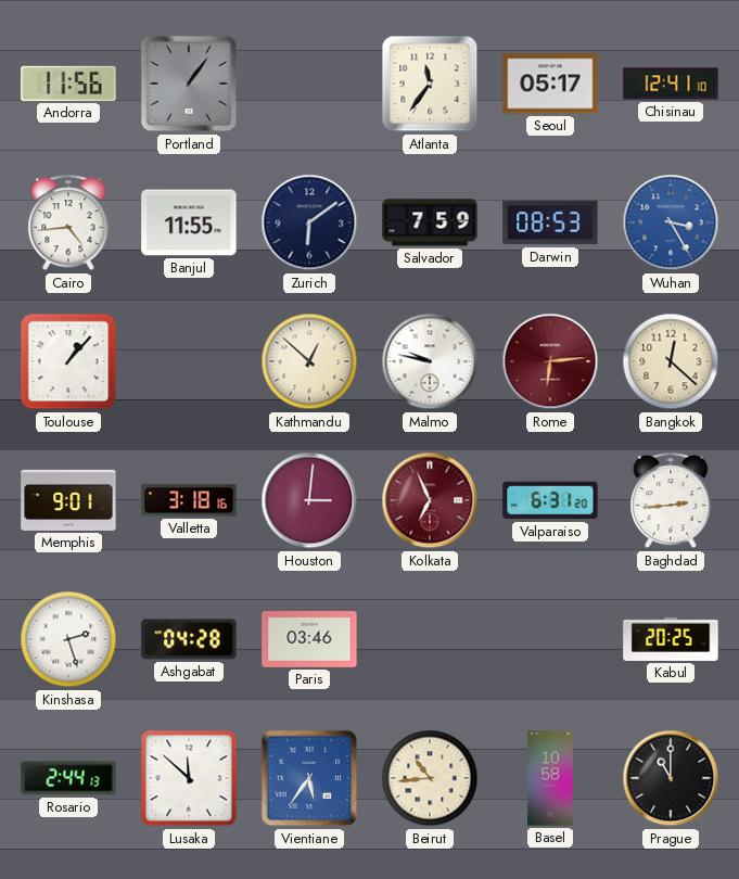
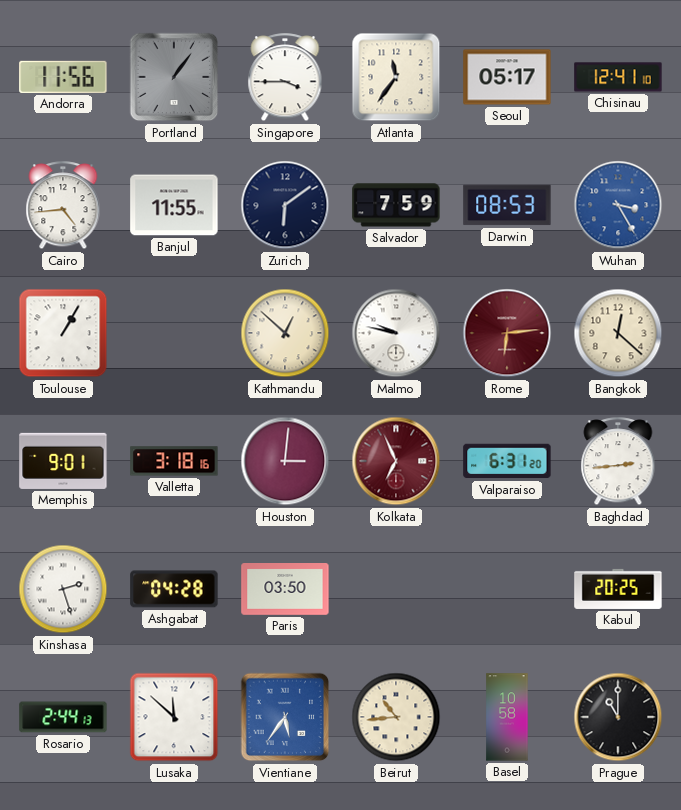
Singapore: none -> 3:45 (285, 78)
Toulouse: 1:07 -> 1:05 (63, 333)
Paris: 03:46 -> 03:50 (285, 590)
